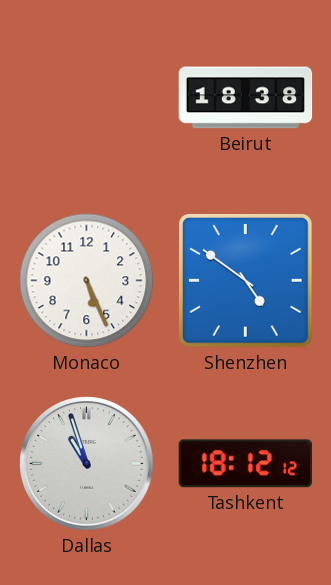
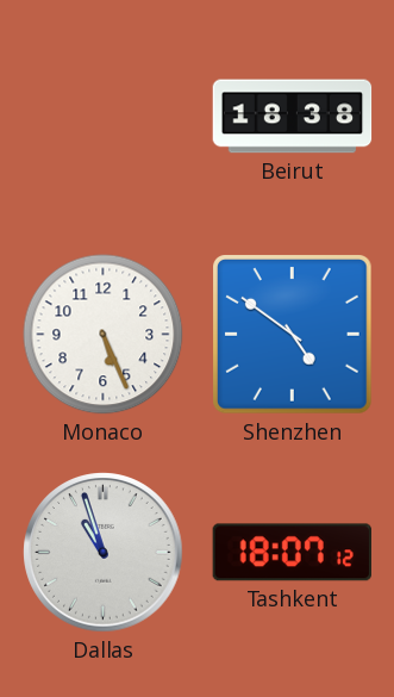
Tashkent: 18:12 -> 18:07 (292, 553)
